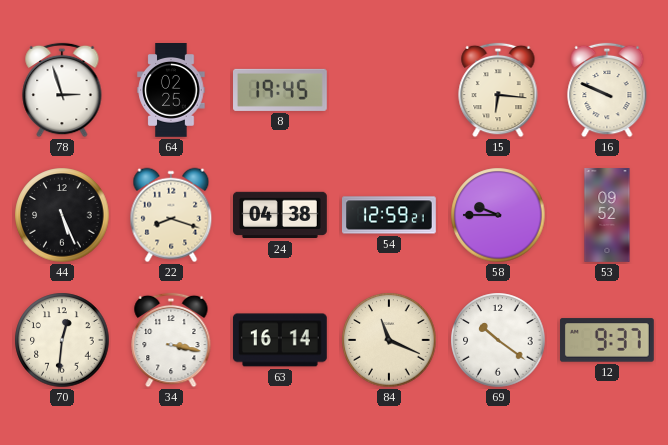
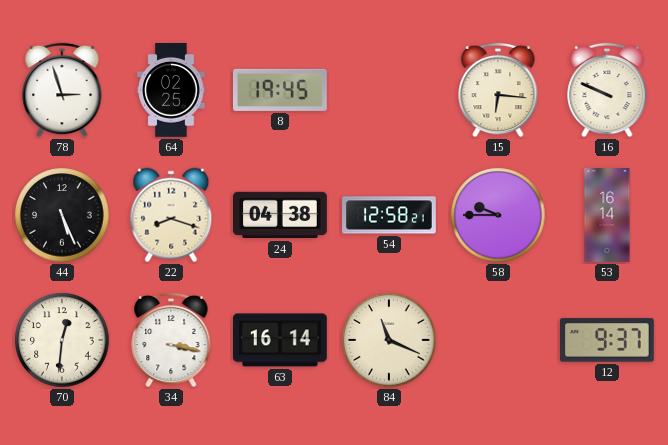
54: 12:59 -> 12:58 (390, 215)
53: 09:52 -> 16:14 (607, 215)
69: 10:21 -> none (498, 340)
